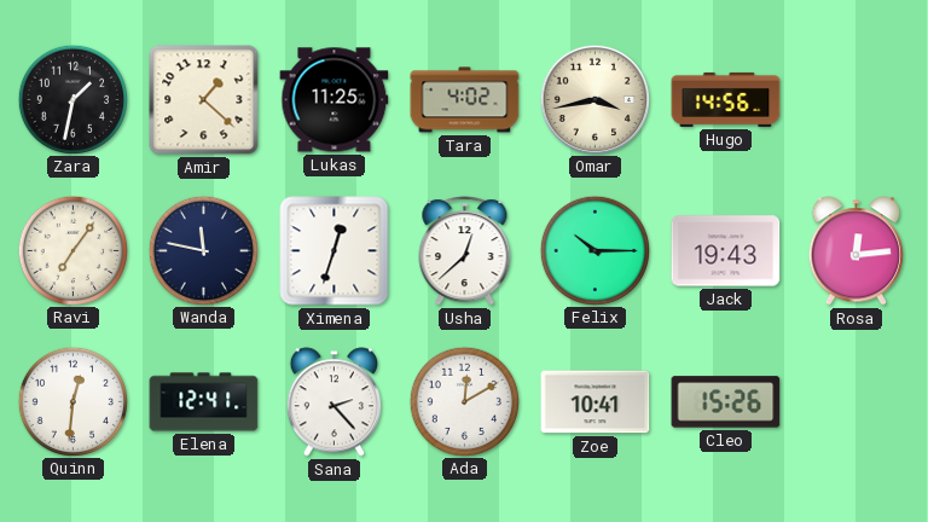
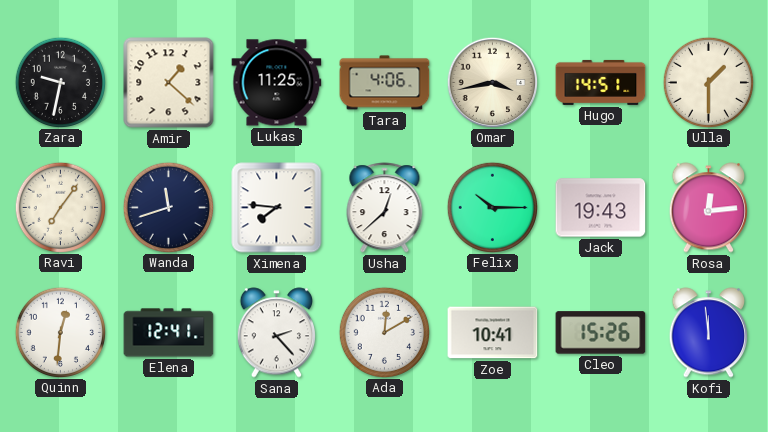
Zara: 1:32 -> 9:32 (60, 82)
Tara: 4:02 -> 4:06 (385, 83)
Hugo: 14:56 -> 14:51 (601, 82)
Ulla: none -> 1:30 (708, 82)
Wanda: 11:47 -> 11:42 (168, 207)
Ximena: 12:33 -> 7:46 (277, 208)
Kofi: none -> 11:59 (708, 333)
